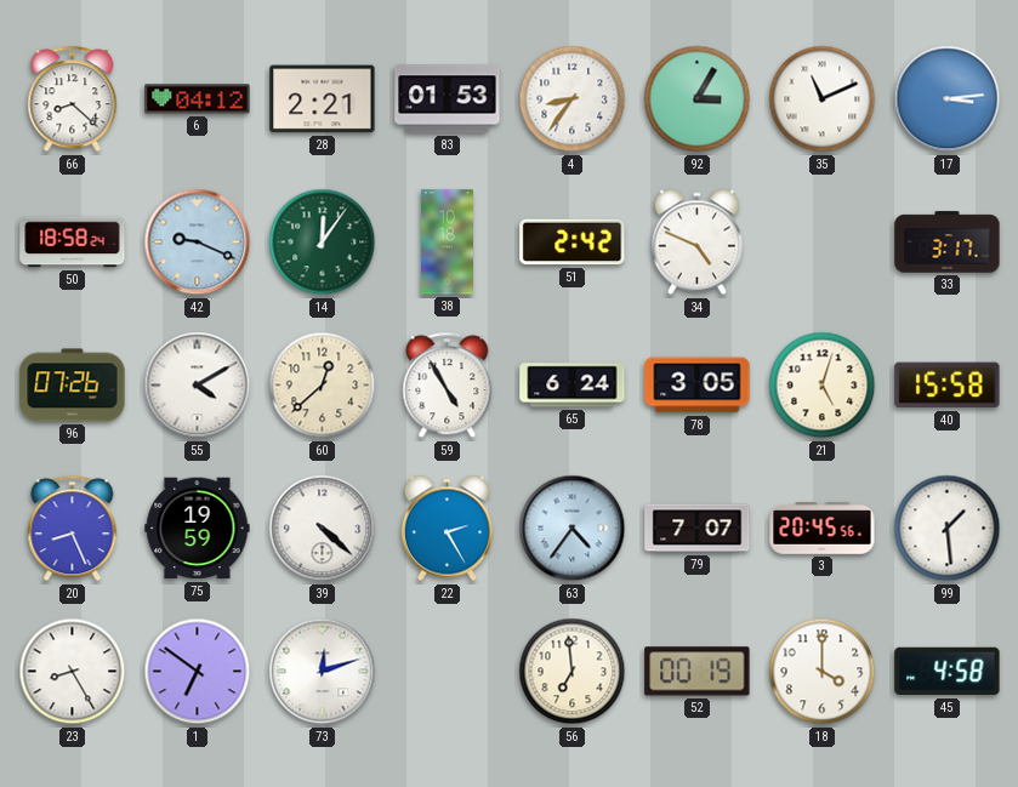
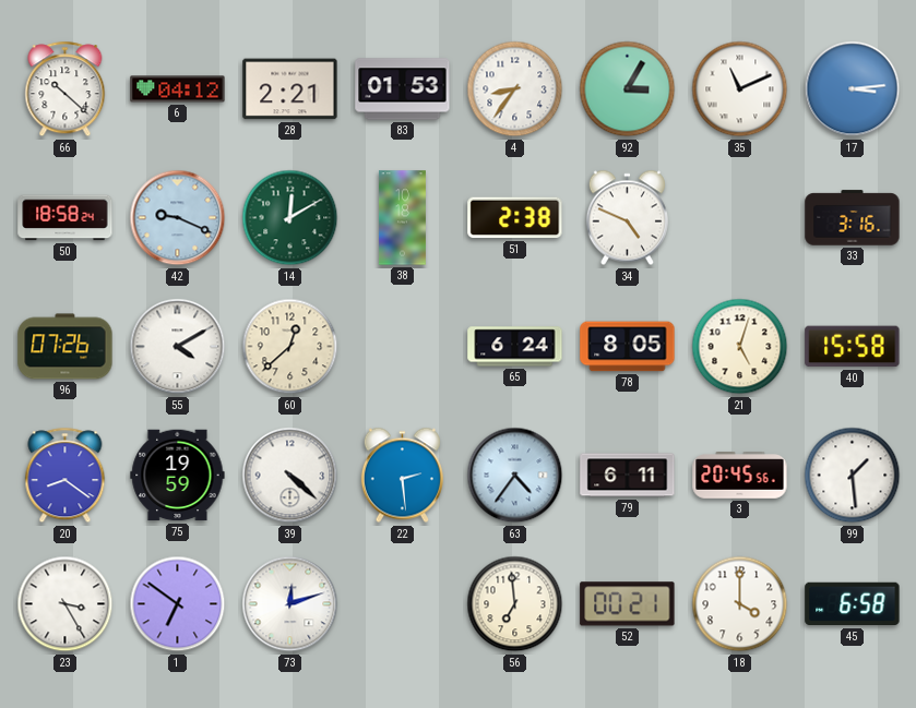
66: 8:22 -> 10:22 (66, 89)
14: 12:06 -> 12:10 (290, 218)
51: 2:42 -> 2:38 (515, 218)
33: 3:17 -> 3:16 (853, 218)
59: 4:55 -> none (448, 386)
78: 3:05 -> 8:05 (628, 347)
20: 8:26 -> 8:21 (66, 476)
22: 2:25 -> 2:29 (402, 476)
79: 7:07 -> 6:11 (628, 476)
23: 8:25 -> 3:25 (66, 604)
52: 00:19 -> 00:21 (628, 604)
45: 4:58 -> 6:58 (853, 604)
